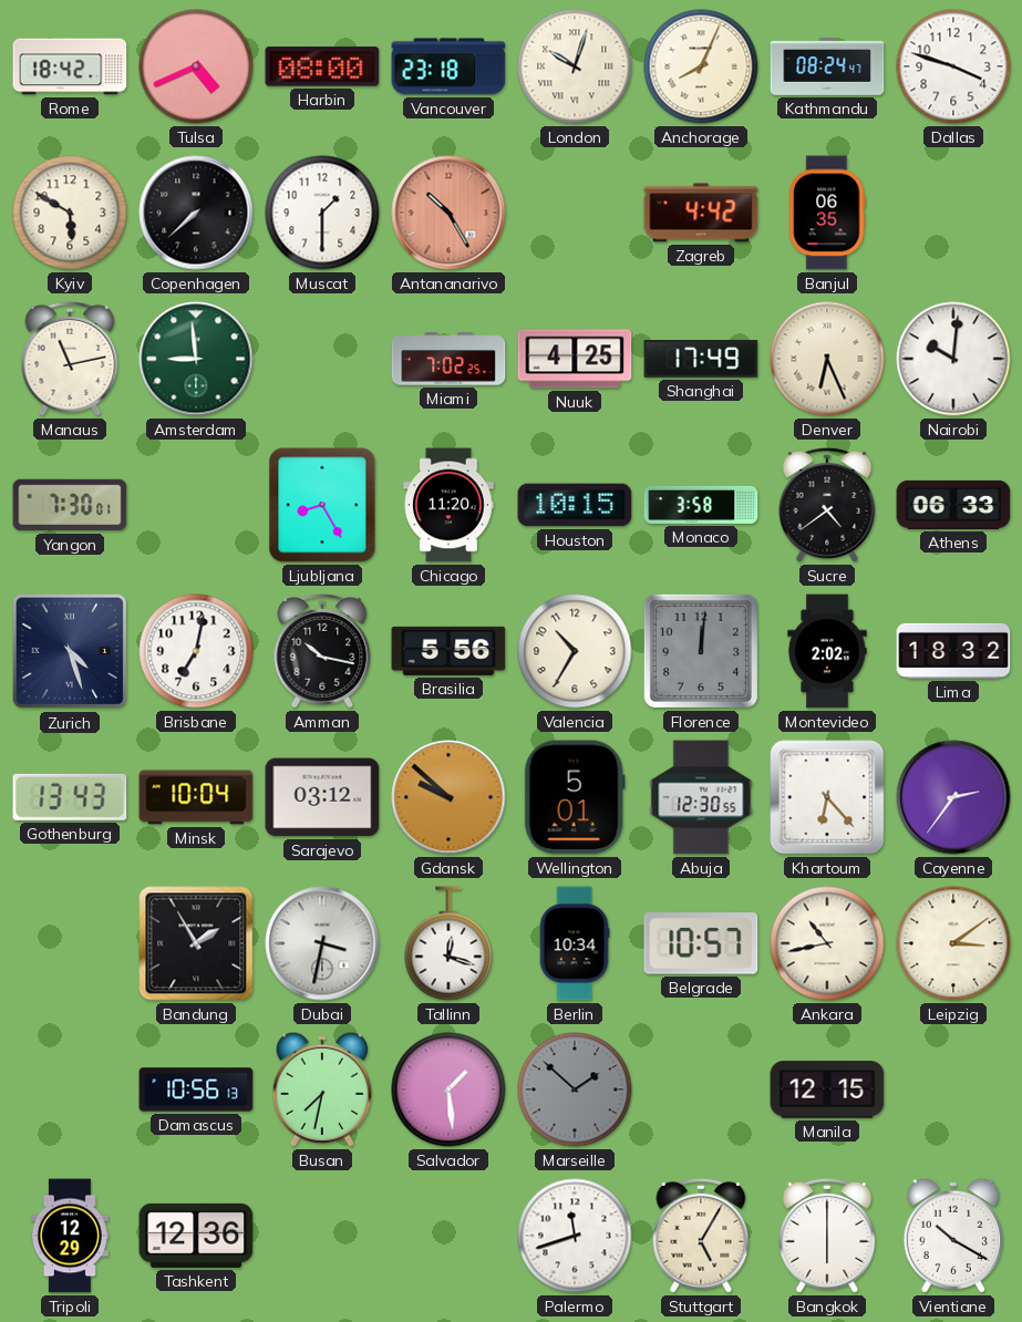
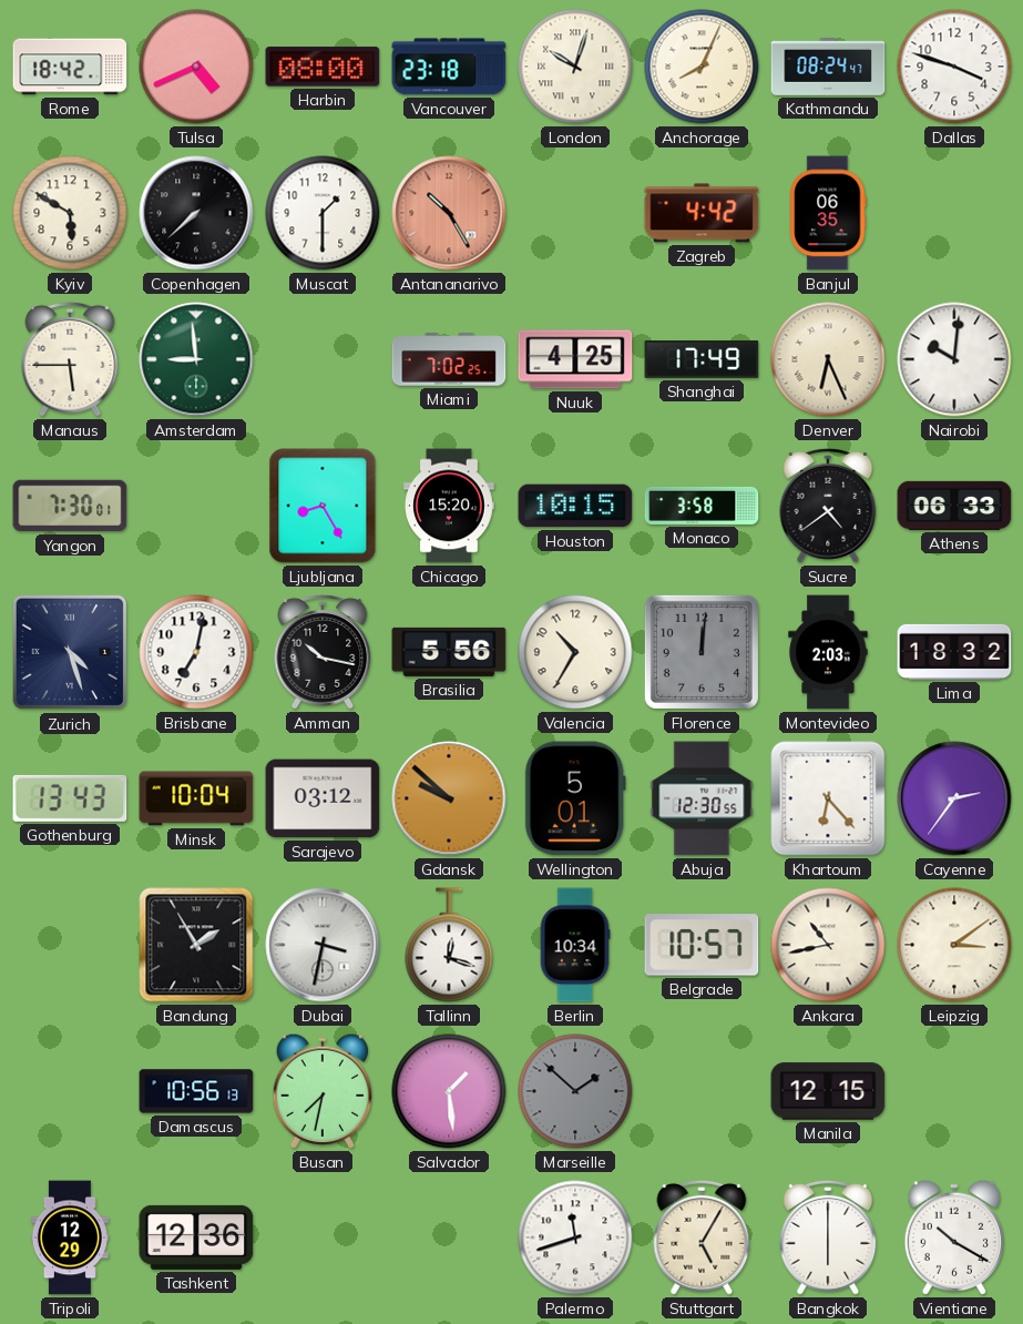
Manaus: 11:13 -> 5:45 (70, 359)
Chicago: 11:20 -> 15:20 (449, 506)
Montevideo: 2:02 -> 2:03 (828, 652)
